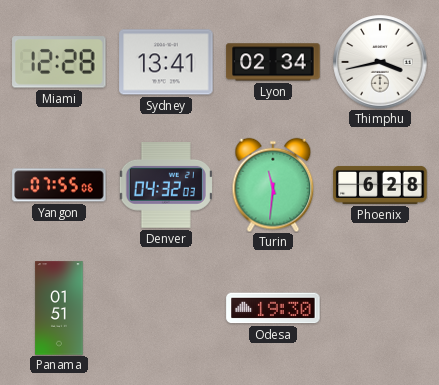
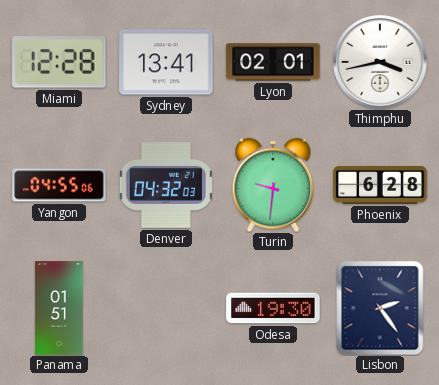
Lyon: 02:34 -> 02:01 (273, 62)
Yangon: 07:55 -> 04:55 (59, 185)
Turin: 11:31 -> 9:31 (273, 185)
Lisbon: none -> 2:24 (380, 308)
